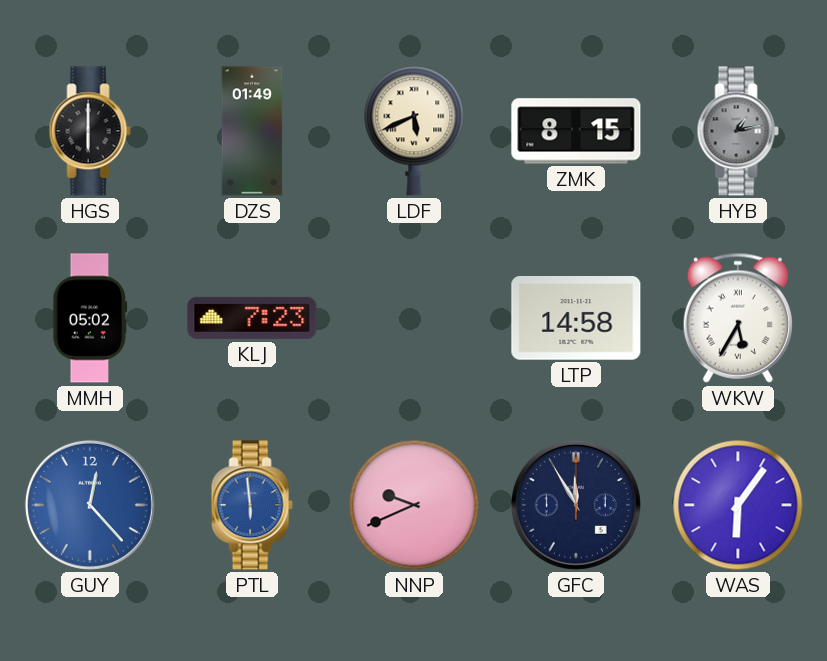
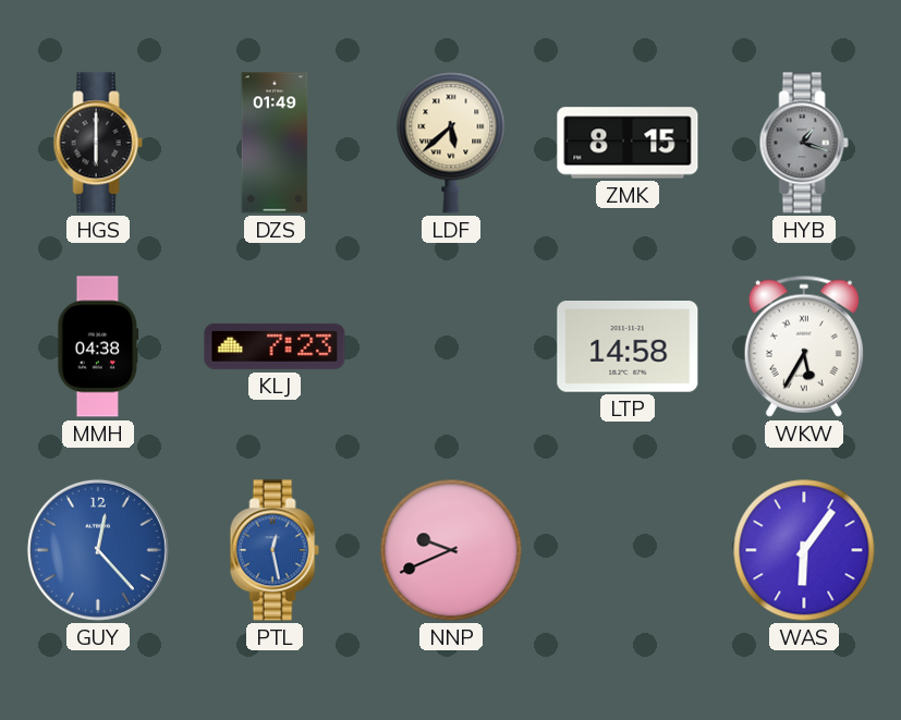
LDF: 5:41 -> 5:38 (451, 143)
HYB: 1:13 -> 1:18 (804, 143)
MMH: 05:02 -> 04:38 (98, 346)
PTL: 5:59 -> 12:28 (275, 550)
GFC: 11:55 -> none (576, 505)
